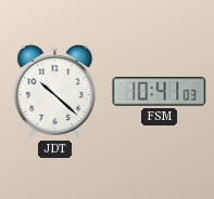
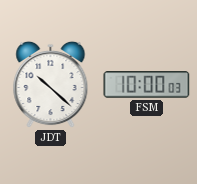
FSM: 10:41 -> 10:00 (147, 85)
